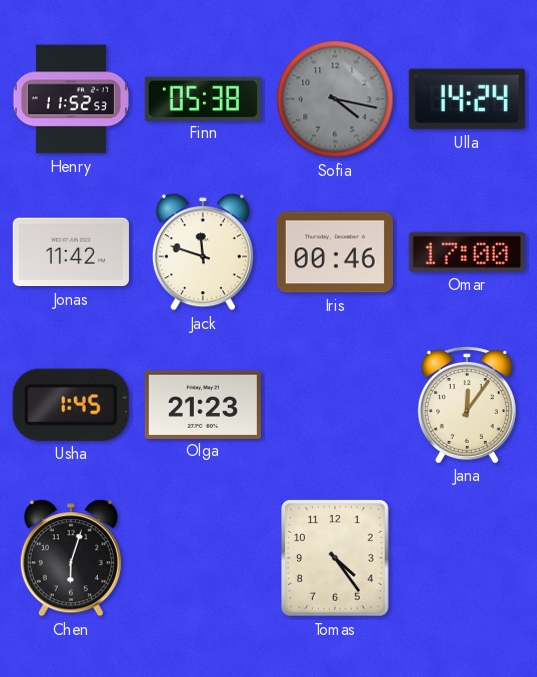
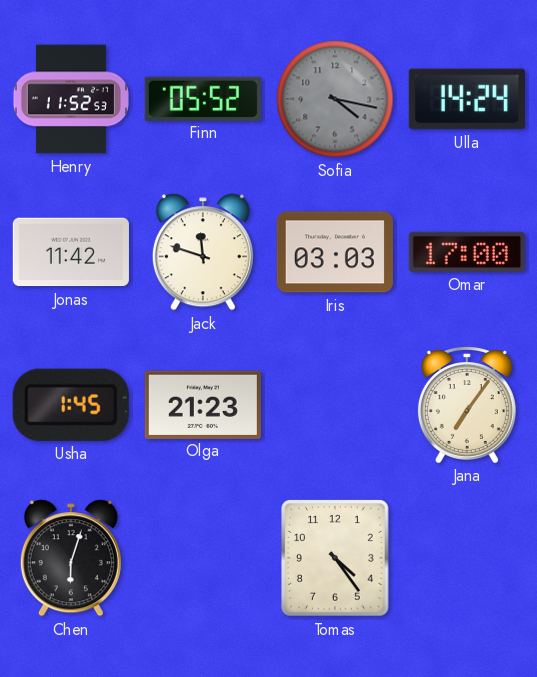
Finn: 05:38 -> 05:52 (203, 98)
Iris: 00:46 -> 03:03 (335, 252)
Jana: 12:06 -> 7:06 (467, 405)
